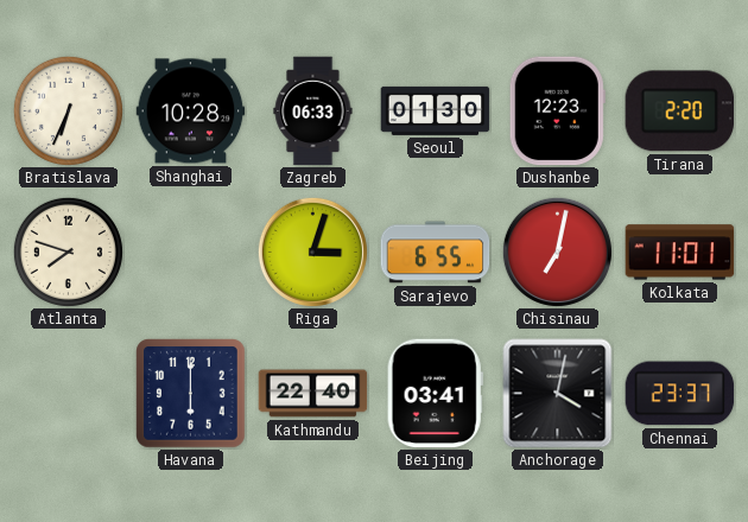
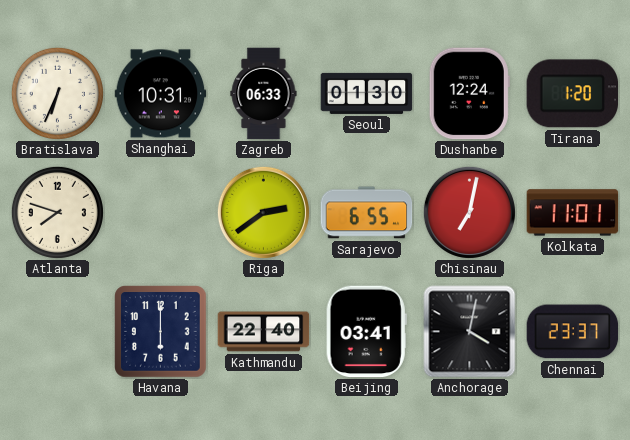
Shanghai: 10:28 -> 10:31 (161, 94)
Dushanbe: 12:23 -> 12:24 (469, 94)
Tirana: 2:20 -> 1:20 (573, 94)
Riga: 3:03 -> 2:39 (263, 212)
